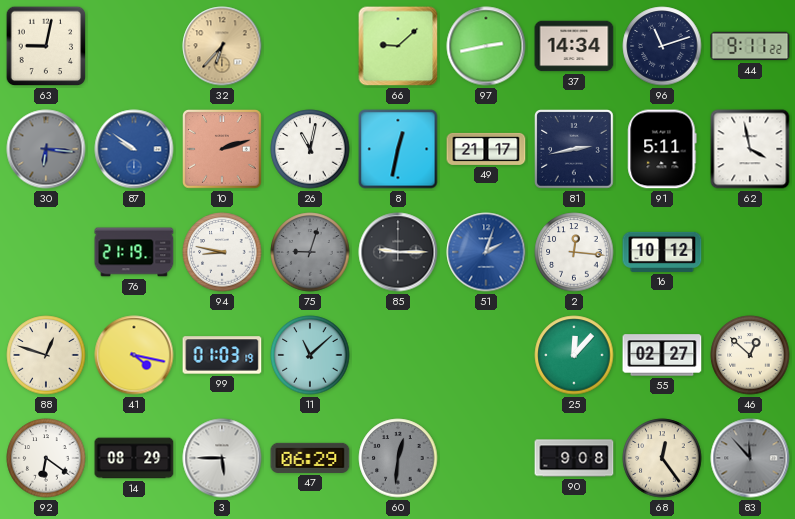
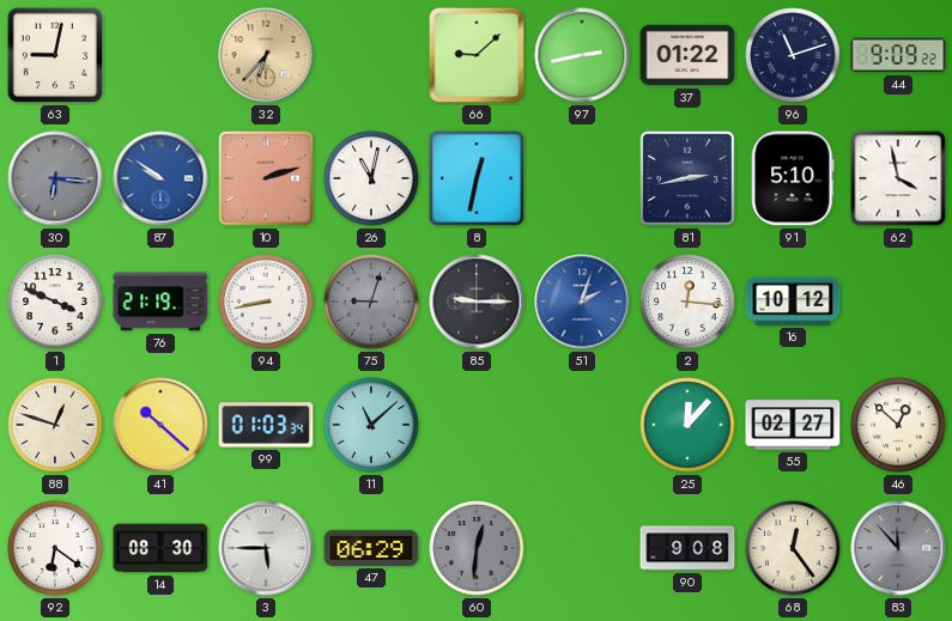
37: 14:34 -> 01:22 (687, 55)
44: 9:11 -> 9:09 (898, 55)
49: 21:17 -> none (486, 149)
91: 5:11 -> 5:10 (793, 178)
1: none -> 3:49 (55, 302)
94: 8:47 -> 8:43 (266, 302)
41: 4:17 -> 10:22 (160, 425)
99: 01:03:19 -> 01:03:34 (266, 425)
14: 08:29 -> 08:30 (160, 548)
